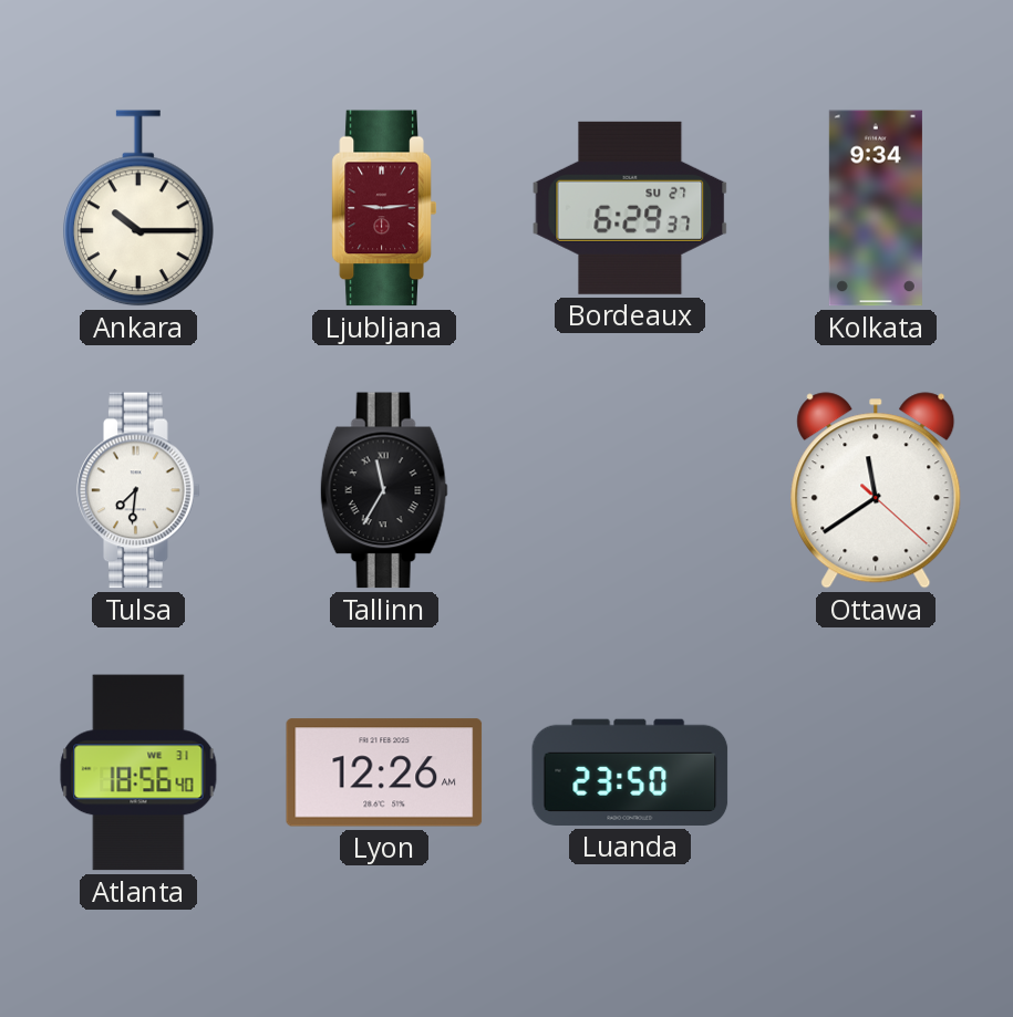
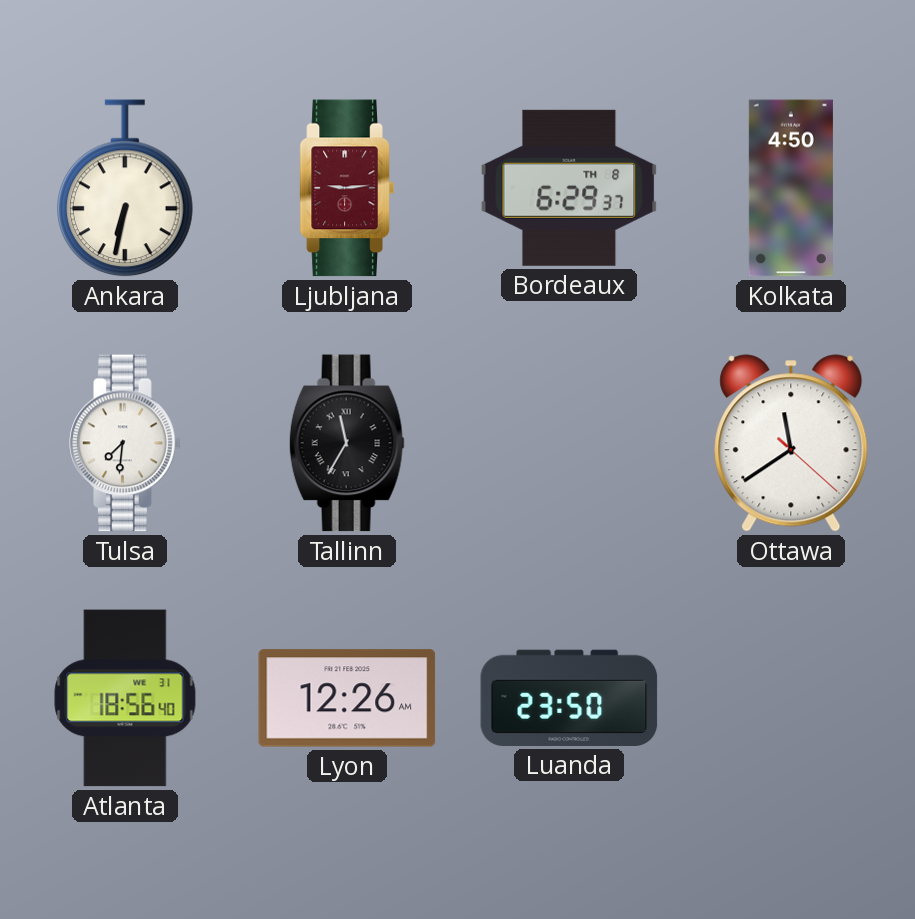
Ankara: 10:15 -> 6:32 (126, 188)
Bordeaux date: SU 27 -> TH 8 (569, 188)
Kolkata: 9:34 -> 4:50 (791, 188)
